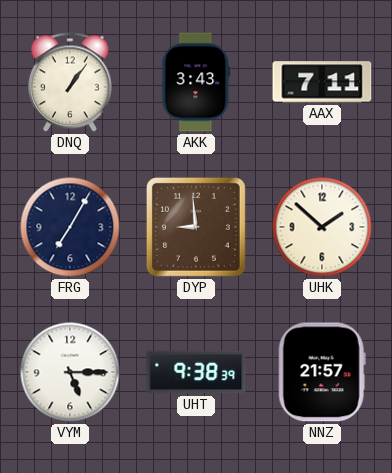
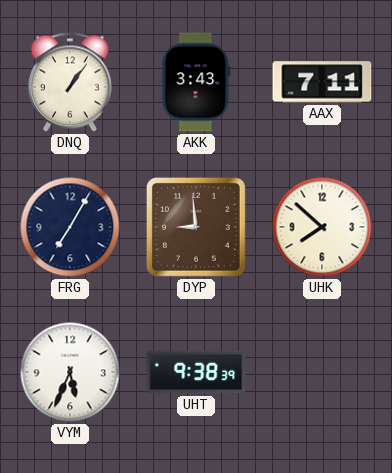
UHK: 1:52 -> 7:52 (322, 227)
VYM: 5:15 -> 5:34 (70, 372)
NNZ: 21:57 -> none (322, 372)
